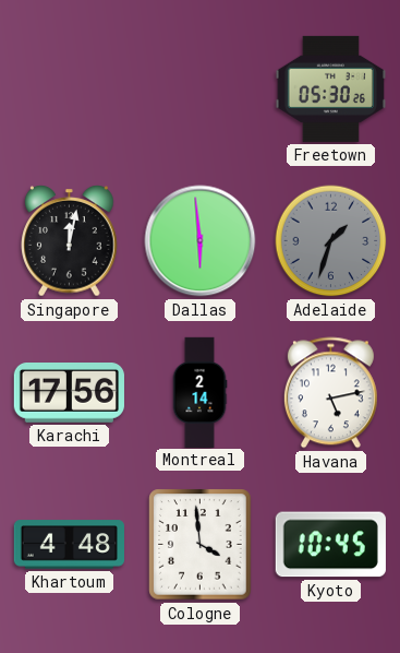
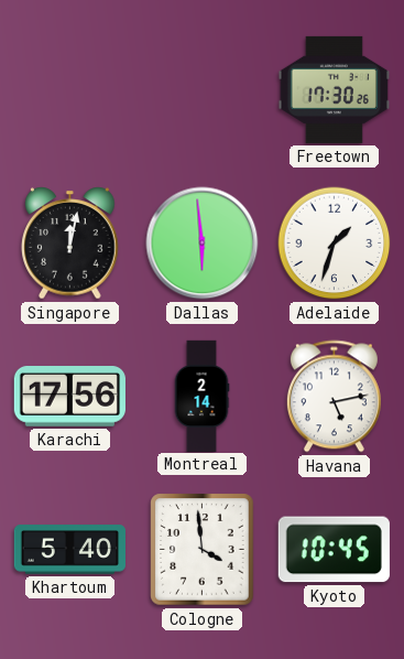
Freetown: 05:30 -> 17:30 (334, 89)
Adelaide dial: grey -> white (335, 244)
Khartoum: 4:48 -> 5:40 (69, 550)
